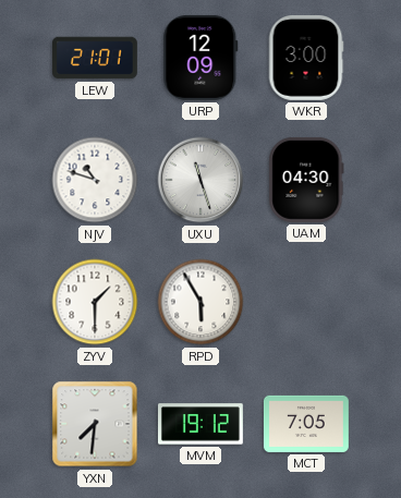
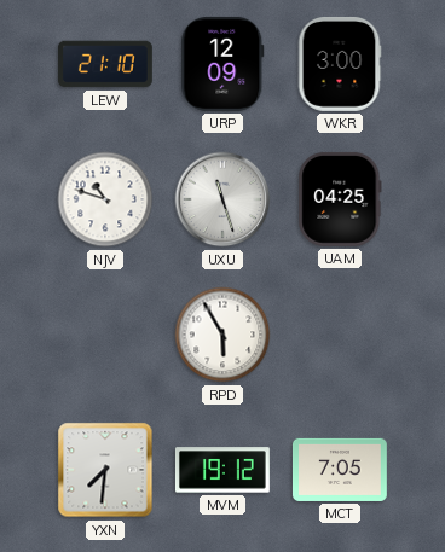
LEW: 21:01 -> 21:10 (105, 64)
UAM: 04:30 -> 04:25 (340, 199)
ZYV: 1:30 -> none (95, 302)
